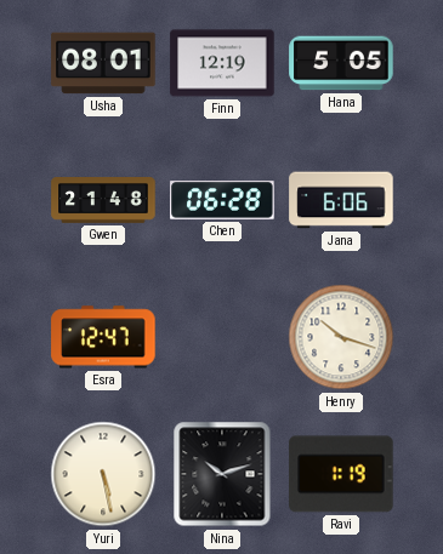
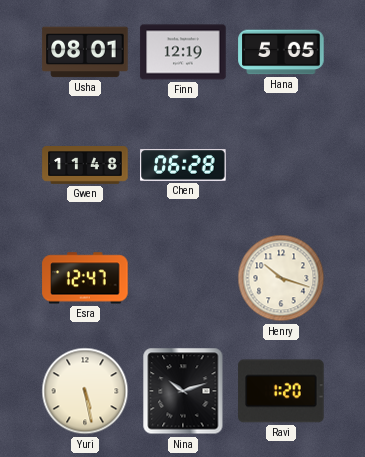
Gwen: 21:48 -> 11:48 (85, 166)
Jana: 6:06 -> none (341, 200)
Ravi: 1:19 -> 1:20 (281, 391)
